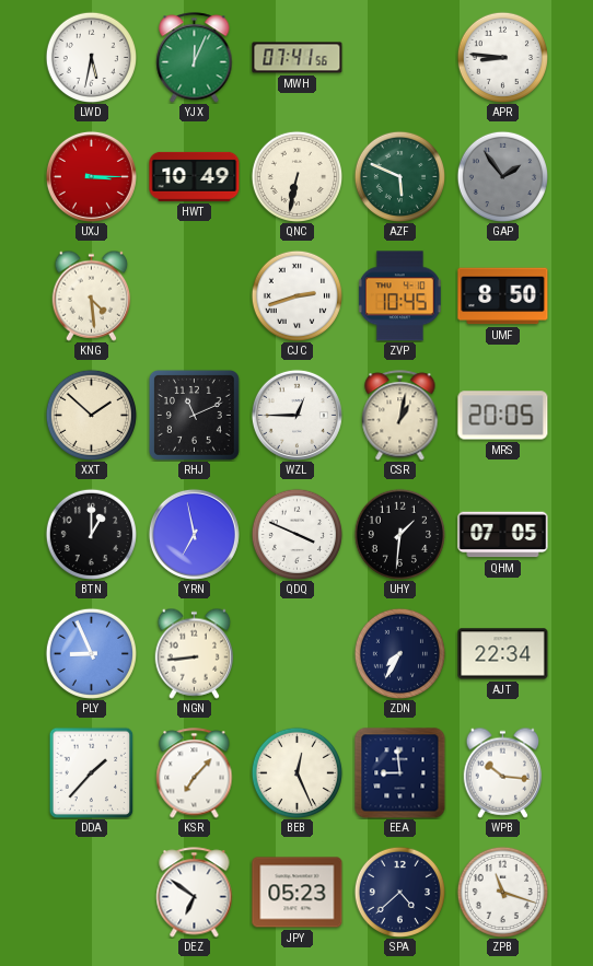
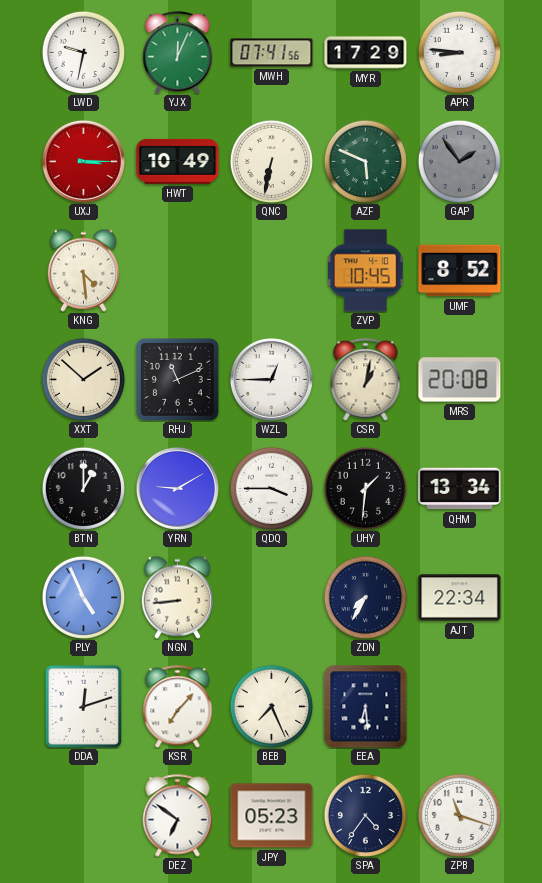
LWD: 5:32 -> 9:32 (83, 52)
MYR: none -> 17:29 (366, 53)
CJC: 2:42 -> none (296, 295)
UMF: 8:50 -> 8:52 (460, 271)
MRS: 20:05 -> 20:08 (460, 380)
YRN: 6:58 -> 9:10 (177, 488)
QDQ: 3:49 -> 3:45 (271, 488)
QHM: 07:05 -> 13:34 (460, 489)
PLY: 8:56 -> 4:56 (83, 597)
DDA: 1:37 -> 12:12 (84, 706)
BEB: 12:26 -> 7:26 (271, 706)
EEA: 8:59 -> 6:29 (366, 707)
WPB: 10:16 -> none (503, 772)
SPA: 4:38 -> 4:36 (365, 815)
